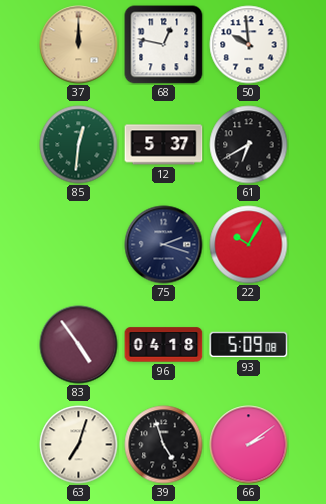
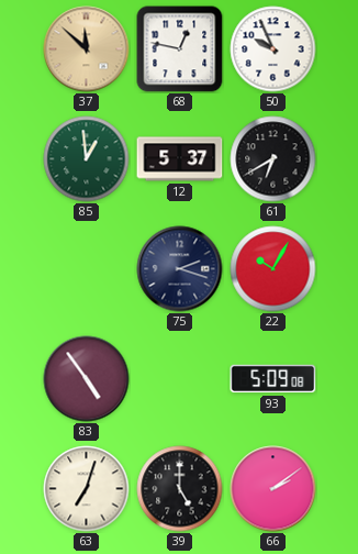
37: 12:00 -> 11:52 (87, 49)
50: 9:59 -> 9:56 (273, 49)
85: 12:31 -> 12:59 (87, 159)
96: 04:18 -> none (164, 345)
39: 4:57 -> 5:00 (180, 489)
